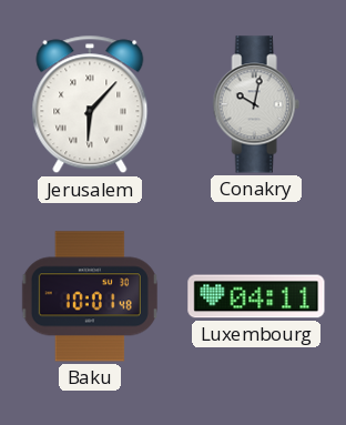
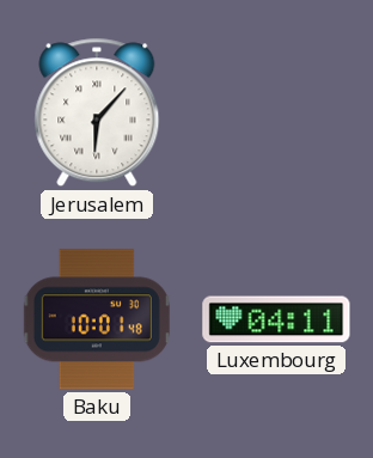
Conakry: 10:02 -> none (256, 104)
